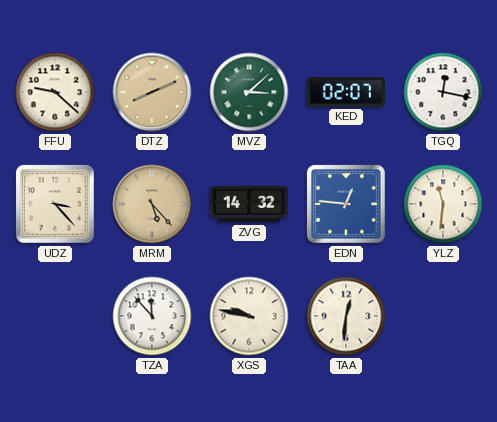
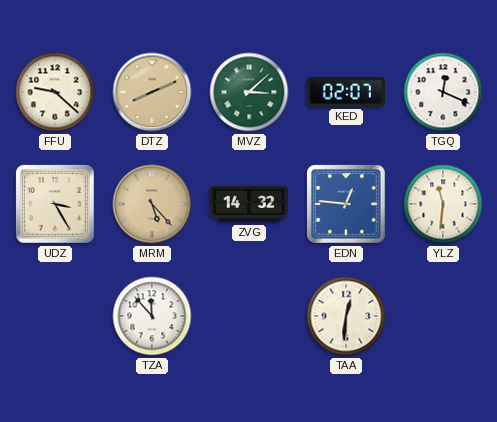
TGQ: 12:17 -> 12:19 (443, 92)
UDZ: 3:23 -> 3:25 (55, 204)
XGS: 9:47 -> none (249, 316)
